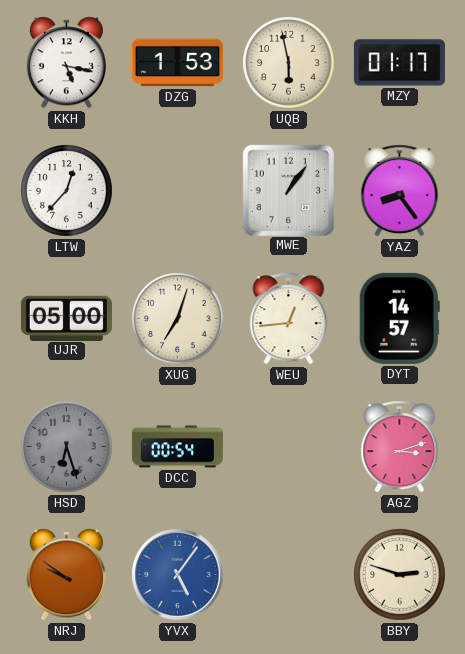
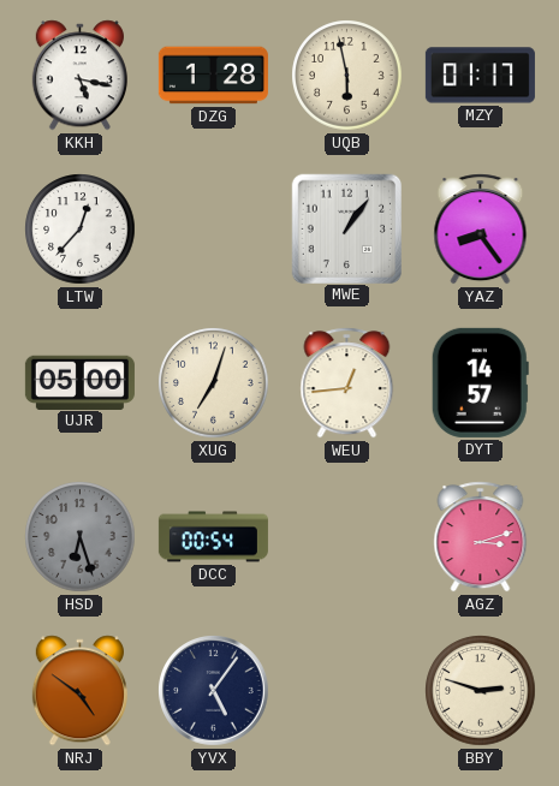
DZG: 1:53 -> 1:28 (213, 76)
NRJ: 9:51 -> 4:51 (79, 691)
YVX dial: blue -> navy (214, 691)
